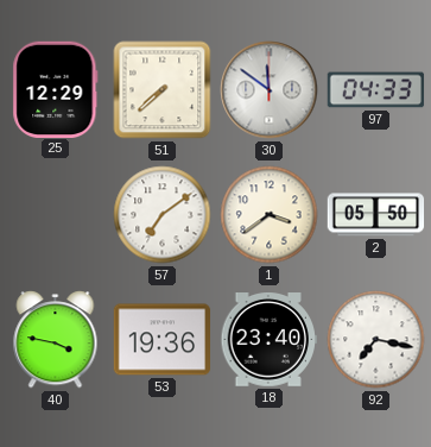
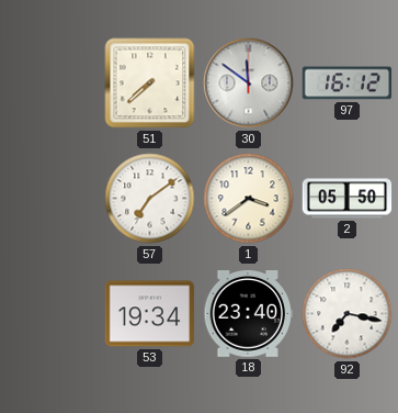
25: 12:29 -> none (56, 89)
97: 04:33 -> 16:12 (348, 83)
40: 3:47 -> none (56, 340)
53: 19:36 -> 19:34 (150, 314)
